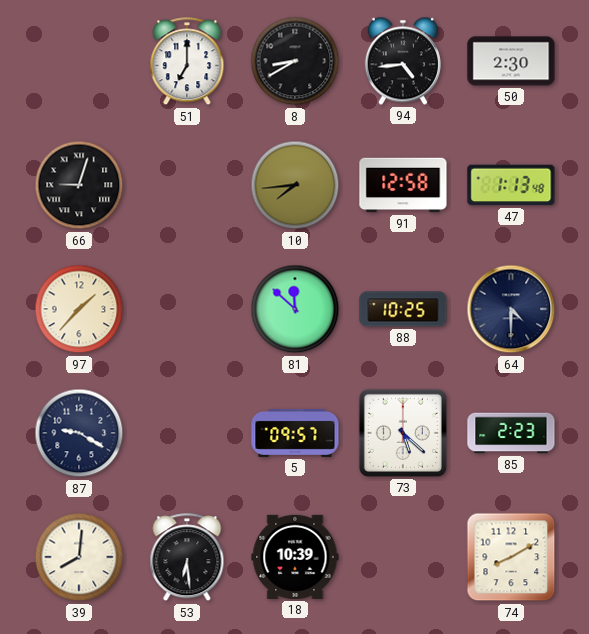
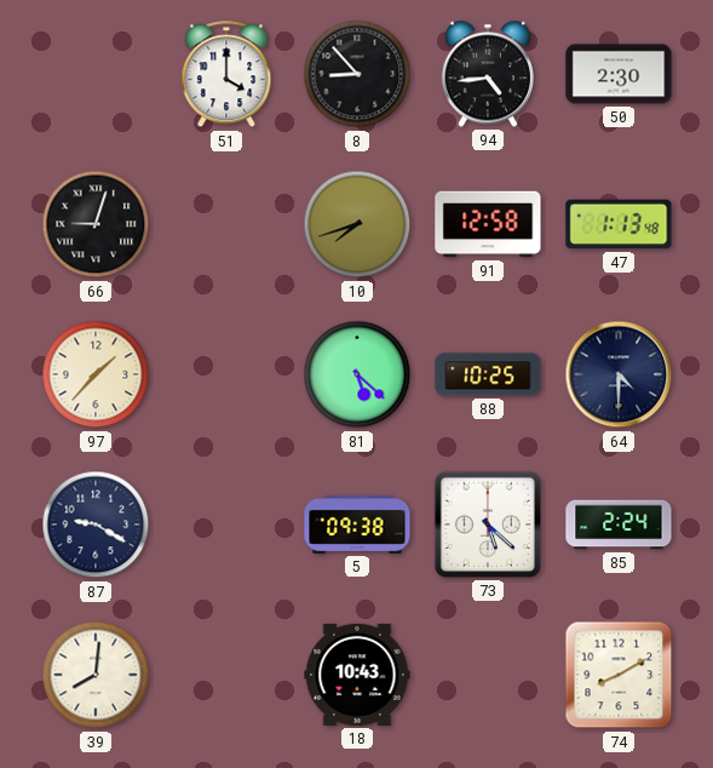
51: 7:00 -> 4:00 (226, 75)
8: 8:40 -> 8:53 (357, 74)
10: 7:44 -> 7:42 (357, 224)
81: 11:52 -> 5:22 (357, 374)
5: 09:57 -> 09:38 (357, 525)
85: 2:23 -> 2:24 (619, 525)
53: 6:29 -> none (187, 558)
18: 10:39 -> 10:43 (357, 675)
